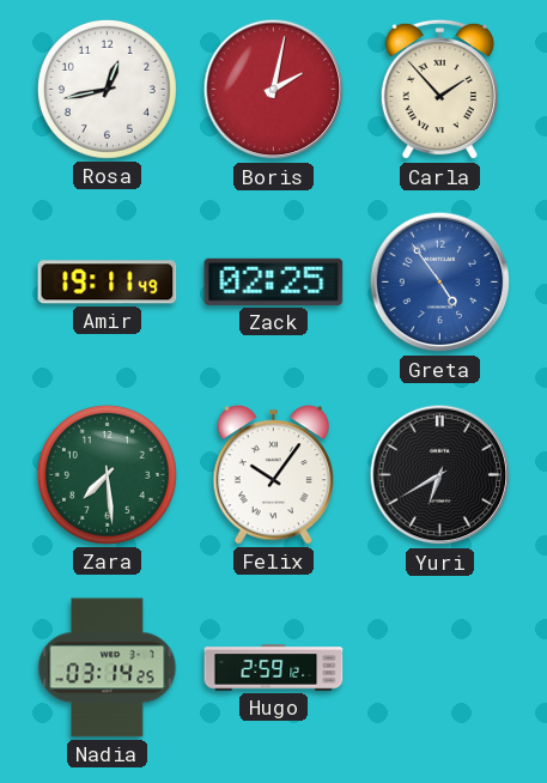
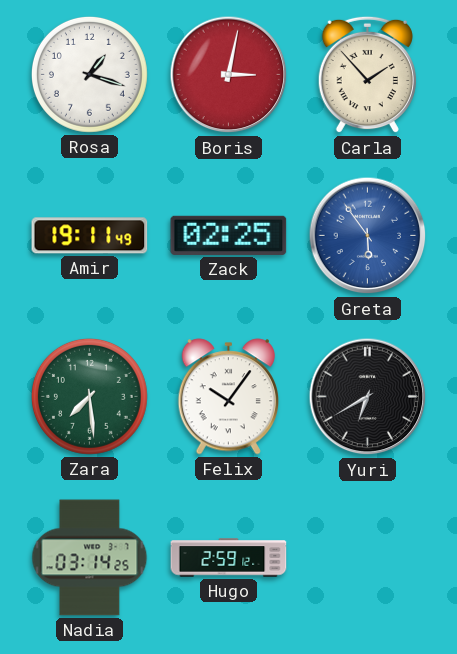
Rosa: 12:43 -> 1:18 (89, 74)
Boris: 2:02 -> 3:02 (229, 75)
Greta: 4:54 -> 5:54 (368, 236)
